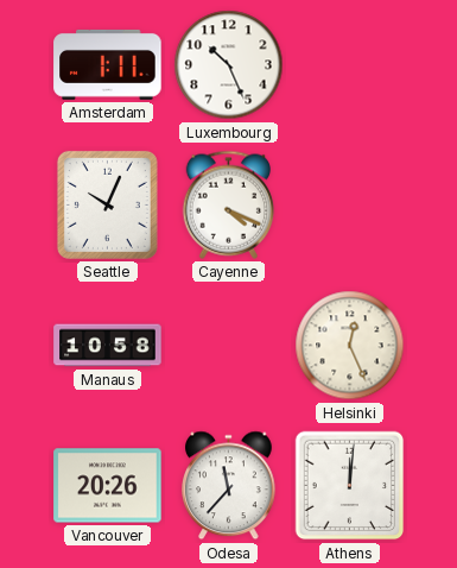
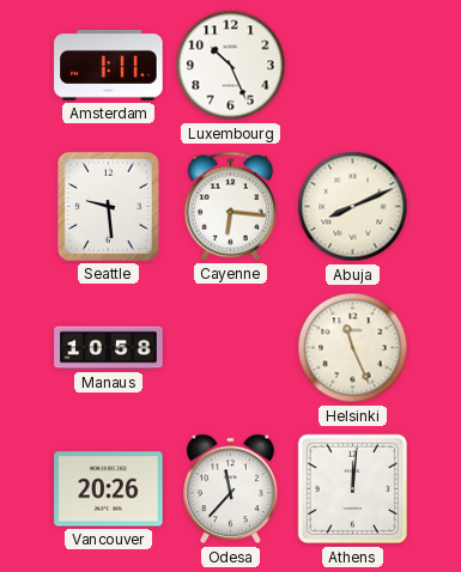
Seattle: 10:04 -> 9:29 (108, 206)
Cayenne: 4:19 -> 6:16 (231, 206)
Abuja: none -> 8:11 (353, 207)
Helsinki: 12:26 -> 11:26 (353, 348)
